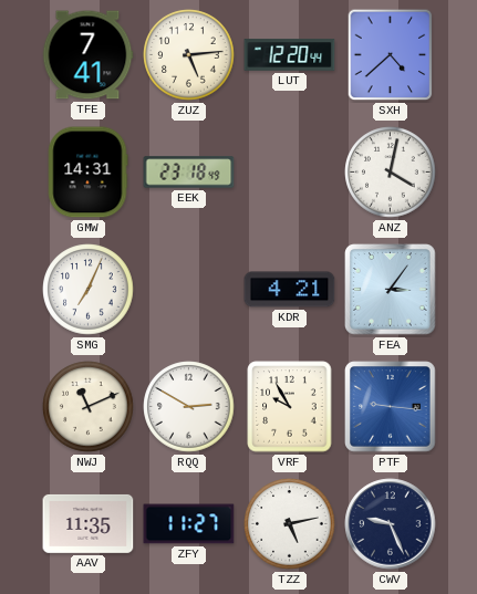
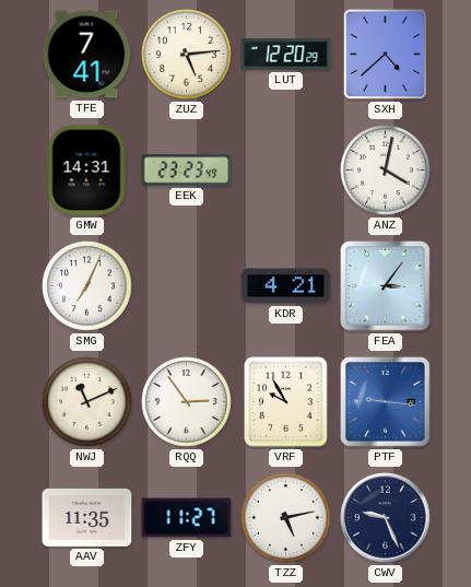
LUT: 12:20:44 -> 12:20:29 (286, 55)
EEK: 23:18 -> 23:23 (187, 171)
RQQ: 2:50 -> 2:54 (187, 402)
